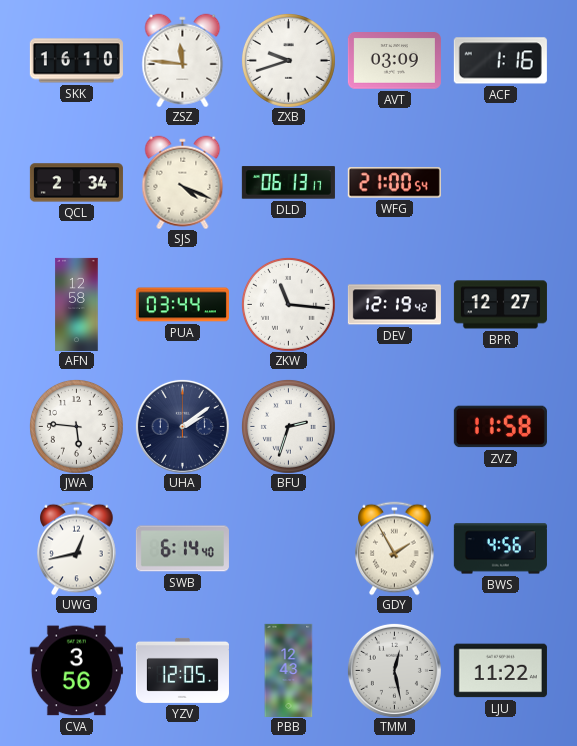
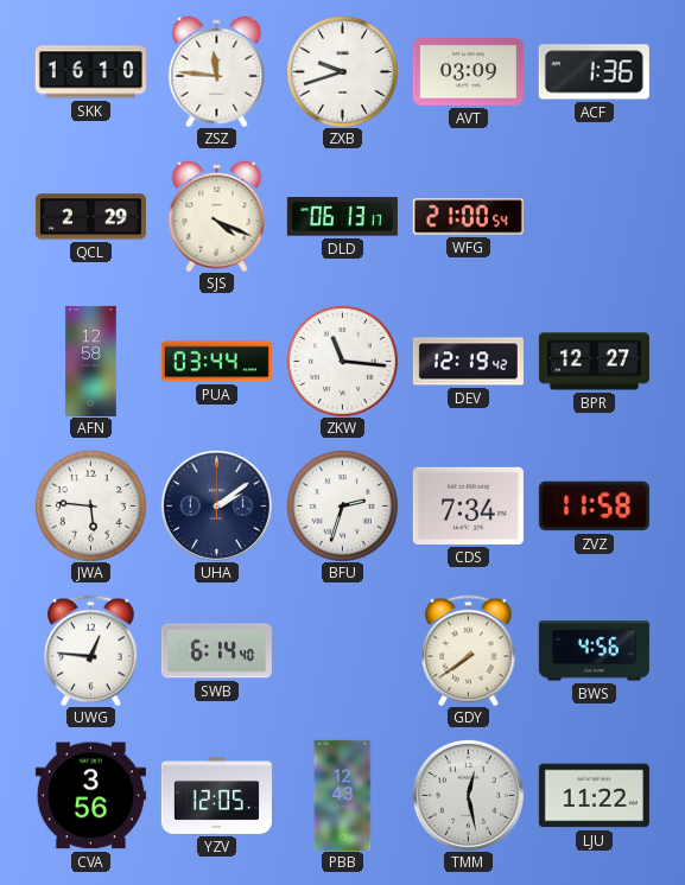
ACF: 1:16 -> 1:36 (594, 72)
QCL: 2:34 -> 2:29 (90, 217)
CDS: none -> 7:34 (468, 505)
UWG: 12:43 -> 12:46 (91, 650)
GDY: 1:55 -> 7:39 (469, 650)
